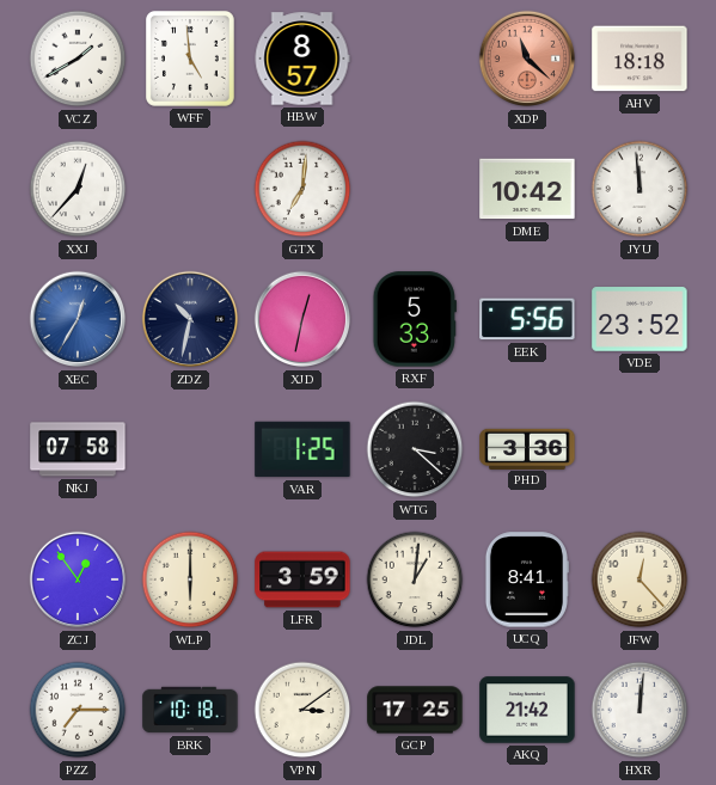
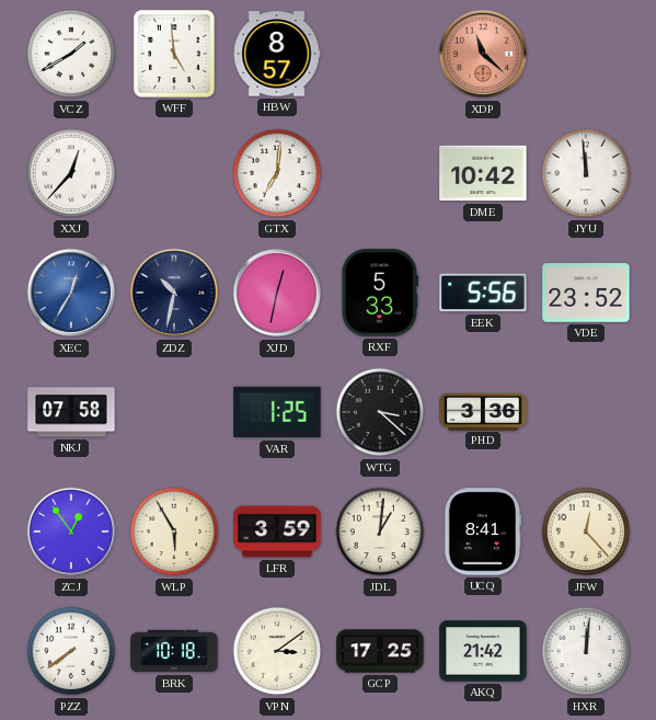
AHV: 18:18 -> none (639, 59)
WLP: 6:00 -> 5:55 (174, 532)
PZZ: 7:15 -> 7:39 (71, 651)
